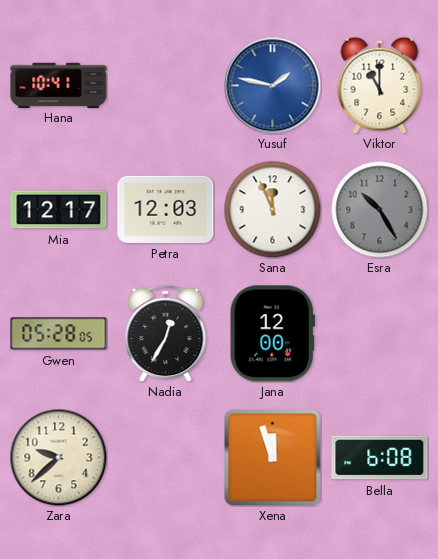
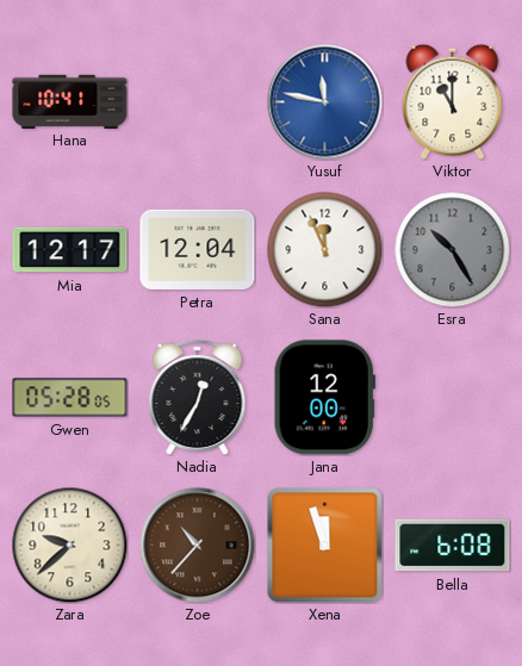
Yusuf: 1:47 -> 11:47 (325, 102)
Petra: 12:03 -> 12:04 (198, 249)
Zoe: none -> 10:37 (198, 546)
